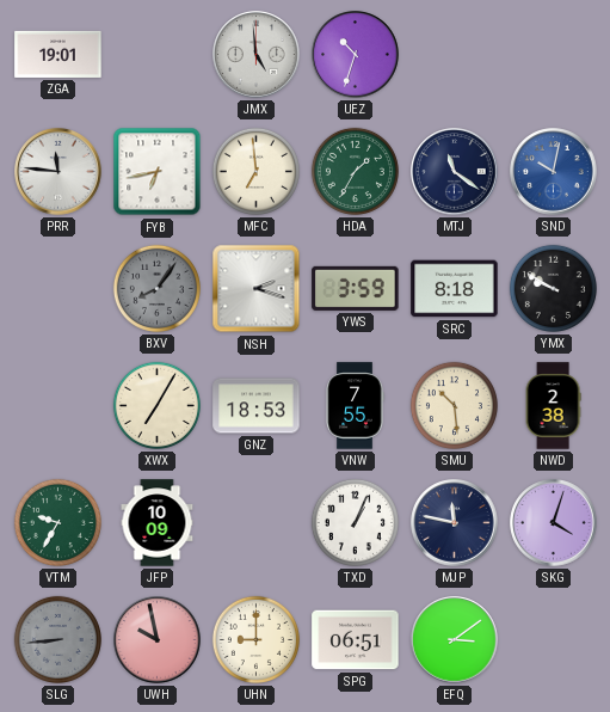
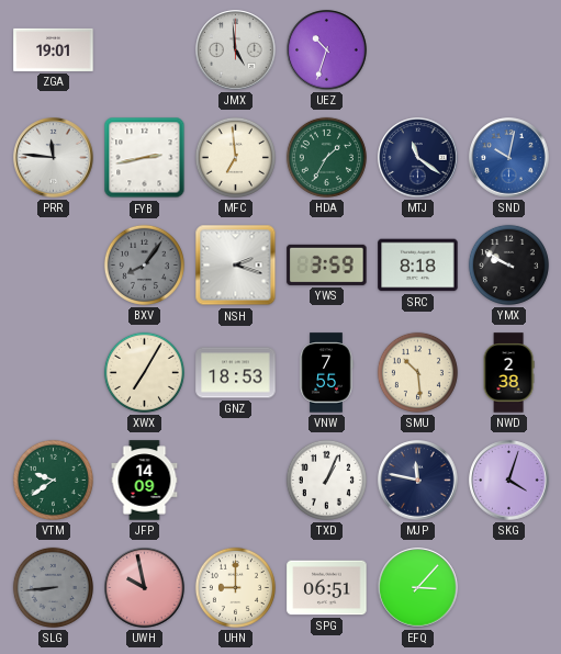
FYB: 6:43 -> 2:43 (145, 158)
VTM: 9:35 -> 9:39 (53, 480)
JFP: 10:09 -> 14:09 (145, 481)
EFQ: 3:09 -> 3:07 (418, 588)
